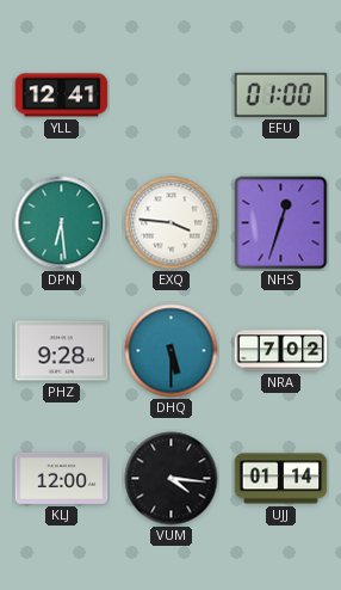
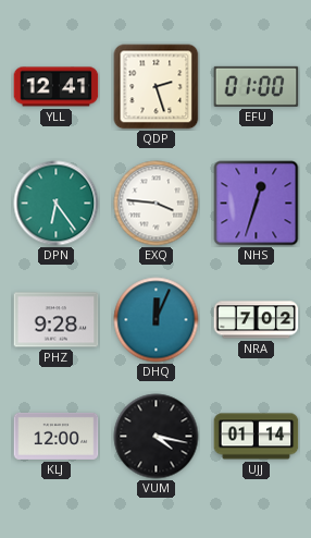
QDP: none -> 2:27 (157, 87)
DPN: 6:29 -> 6:24 (57, 204)
DHQ: 5:30 -> 12:04 (157, 320)
VUM: 4:16 -> 4:17 (157, 437)
